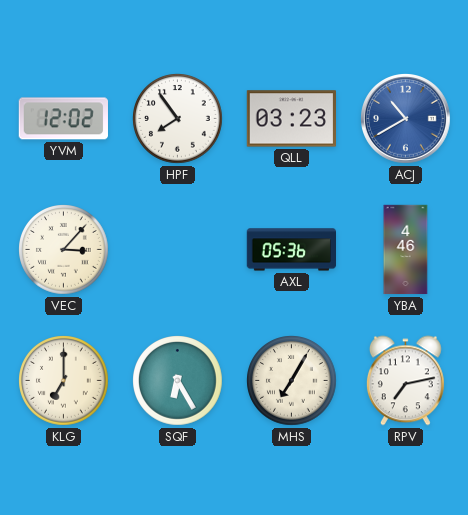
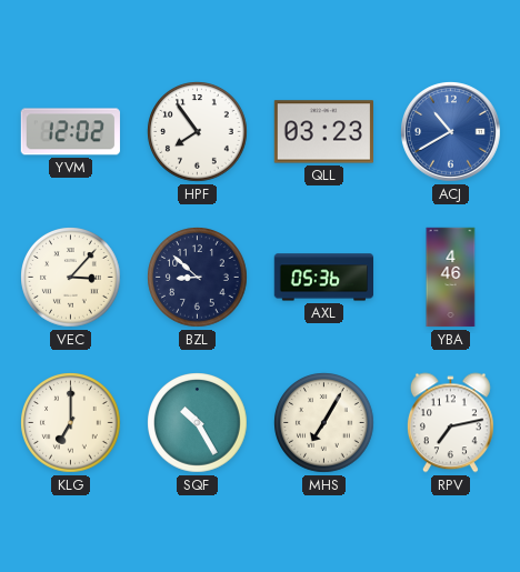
BZL: none -> 8:52 (198, 278)
SQF: 6:25 -> 10:25 (198, 423)
